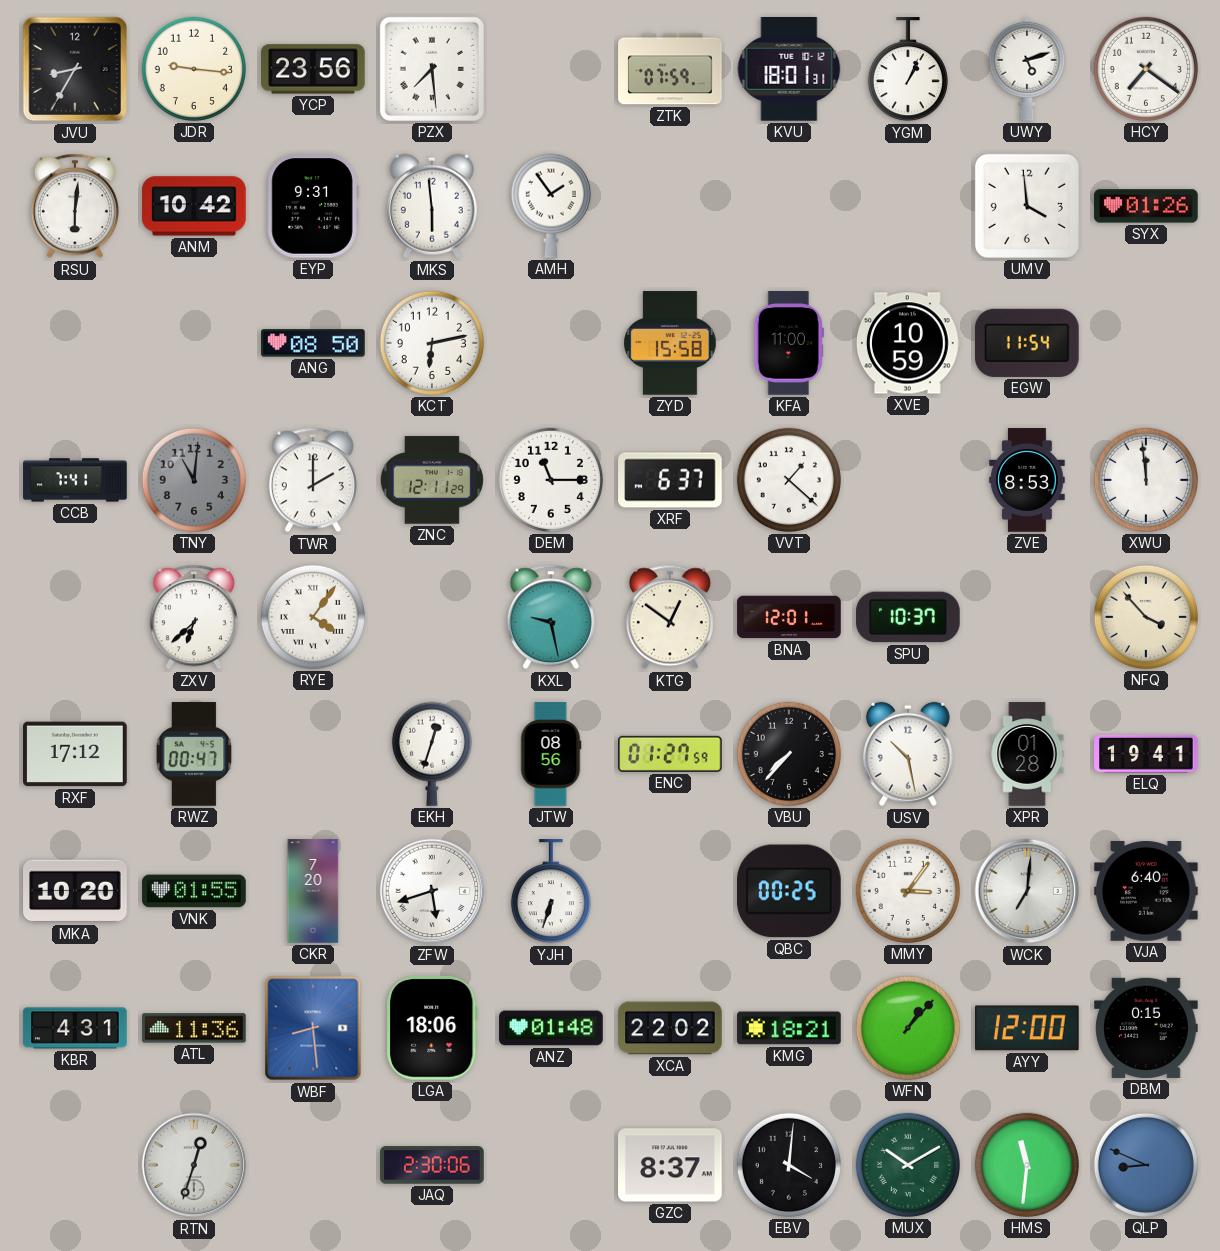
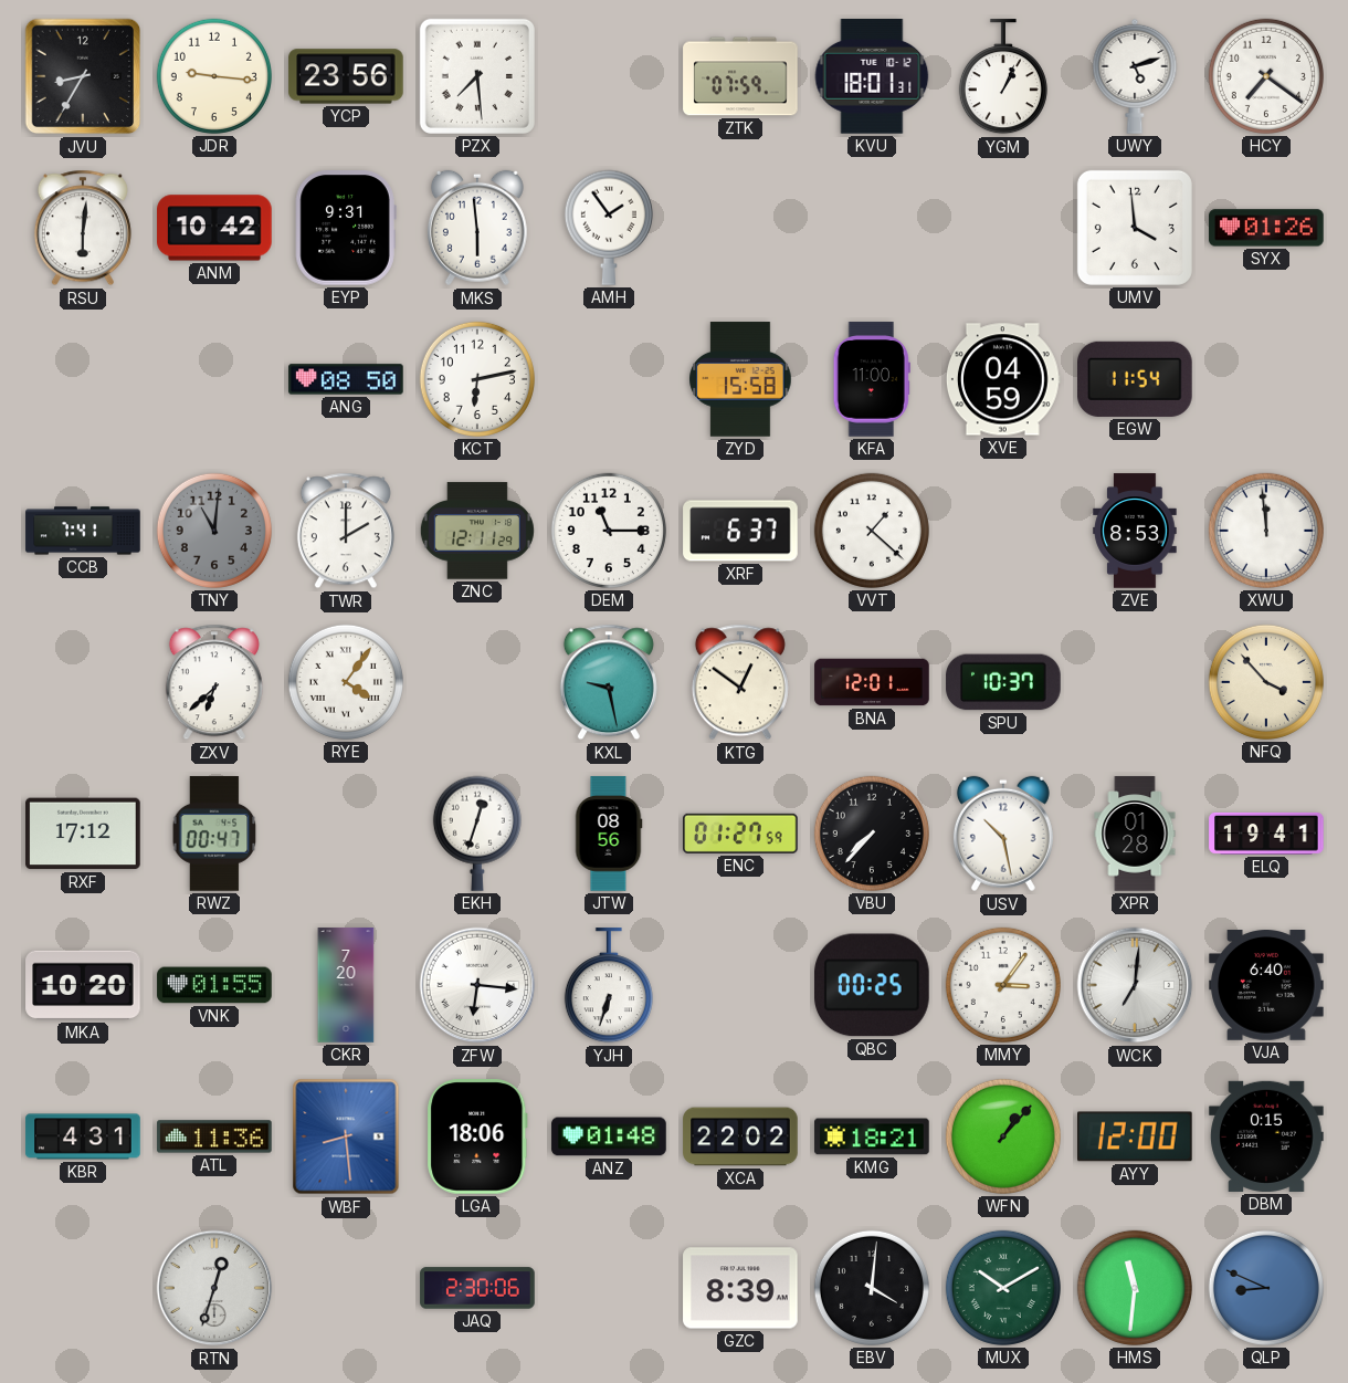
XVE: 10:59 -> 04:59 (1003, 379)
ZFW: 5:42 -> 6:16 (477, 985)
GZC: 8:37 -> 8:39 (740, 1288)
